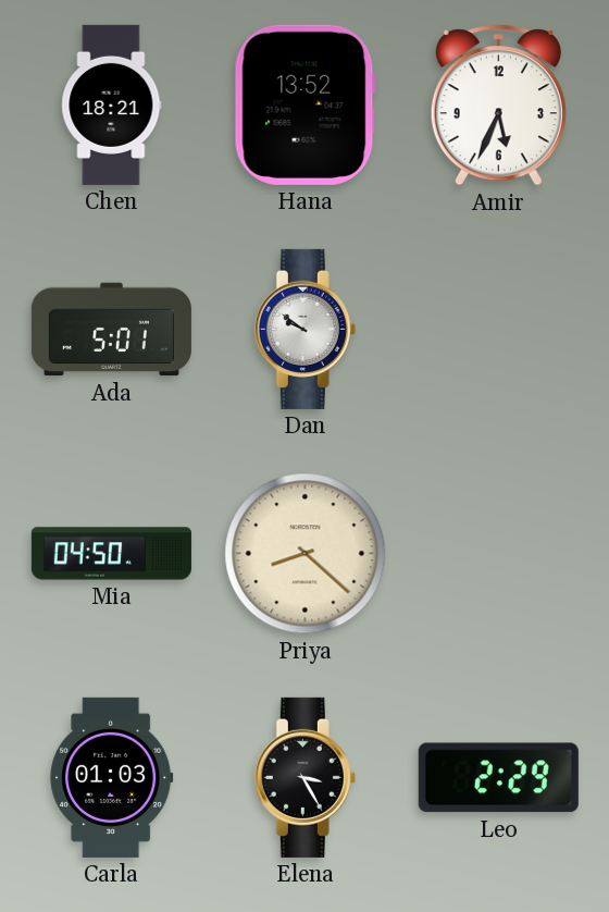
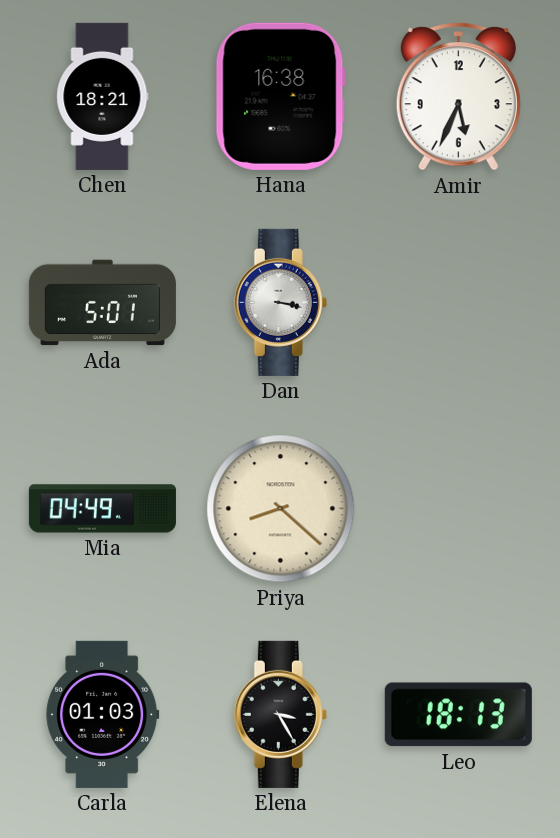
Hana: 13:52 -> 16:38 (280, 96)
Dan: 9:51 -> 3:17 (280, 302)
Mia: 04:50 -> 04:49 (102, 509)
Leo: 2:29 -> 18:13 (458, 715)
